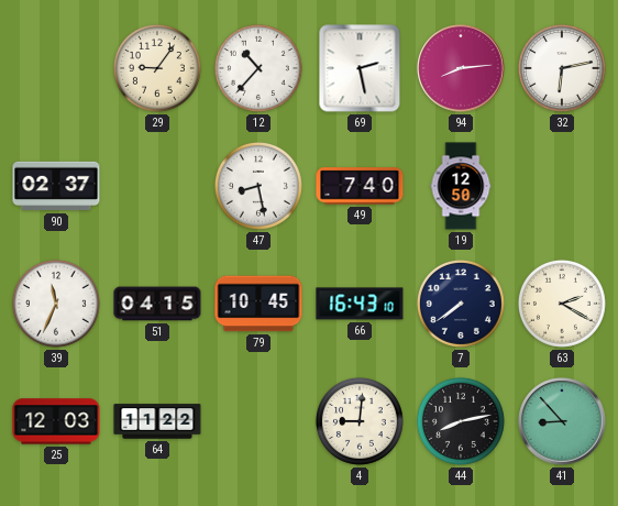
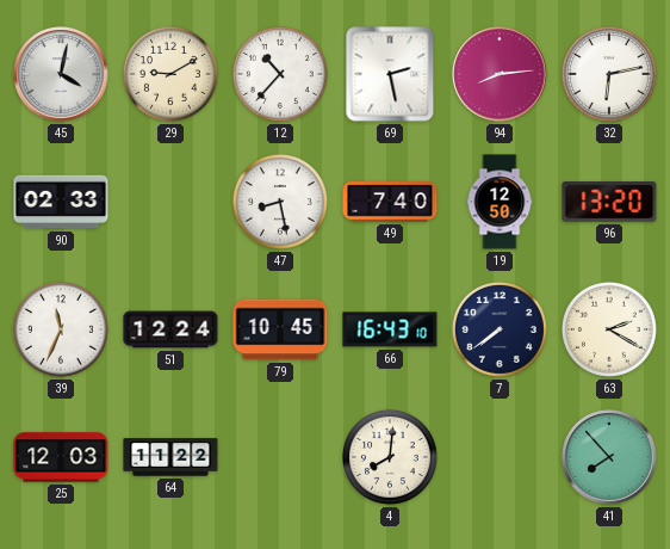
45: none -> 4:02 (61, 74)
29: 9:06 -> 9:10 (170, 74)
90: 02:37 -> 02:33 (61, 202)
96: none -> 13:20 (609, 202)
51: 04:15 -> 12:24 (170, 329)
4: 9:01 -> 8:01 (390, 457)
44: 8:13 -> none (461, 421)
41: 8:53 -> 7:53 (609, 457)
